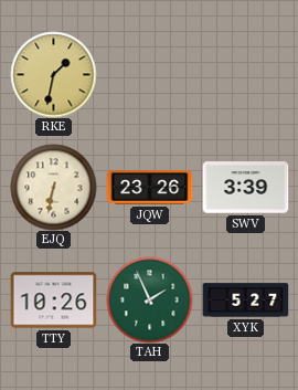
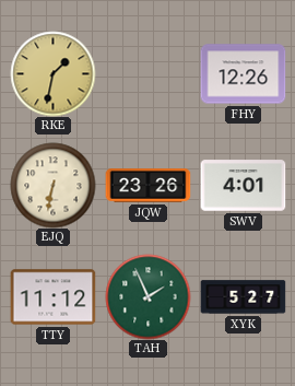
FHY: none -> 12:26 (243, 74)
SWV: 3:39 -> 4:01 (243, 186)
TTY: 10:26 -> 11:12 (52, 297)
